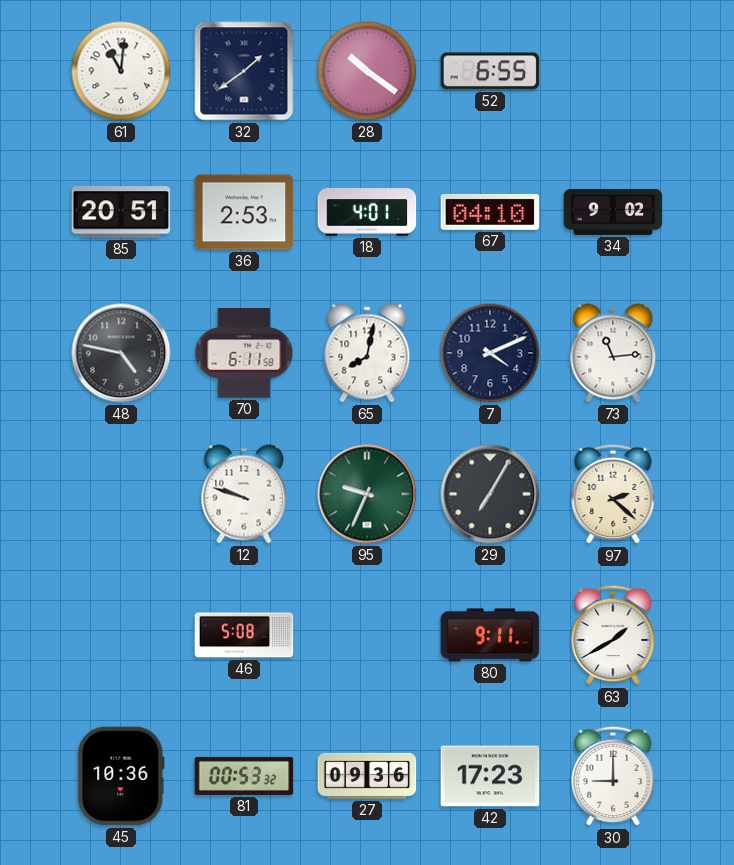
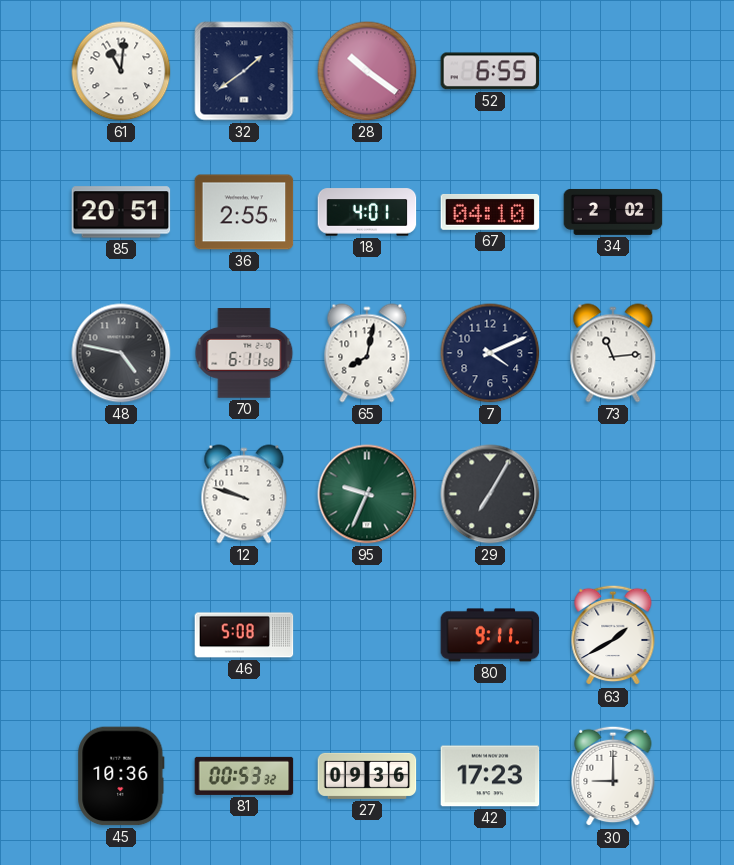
36: 2:53 -> 2:55 (244, 212)
34: 9:02 -> 2:02 (613, 212)
97: 2:22 -> none (613, 494)
